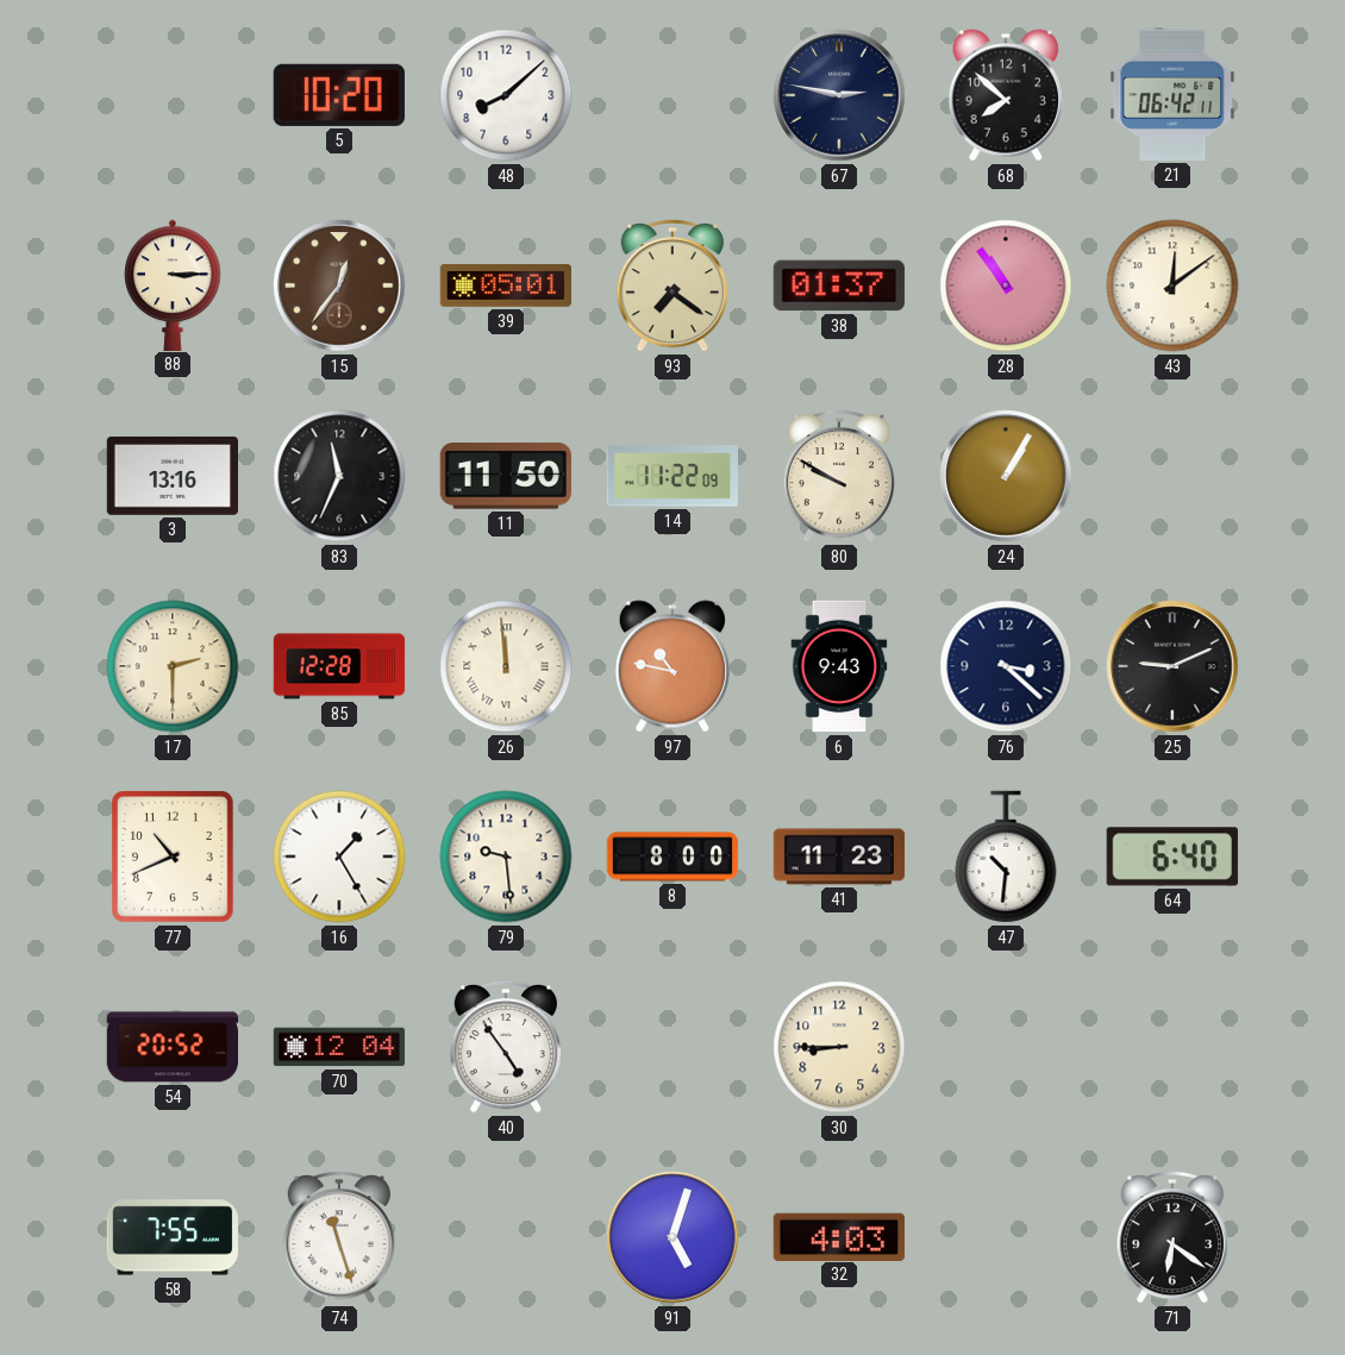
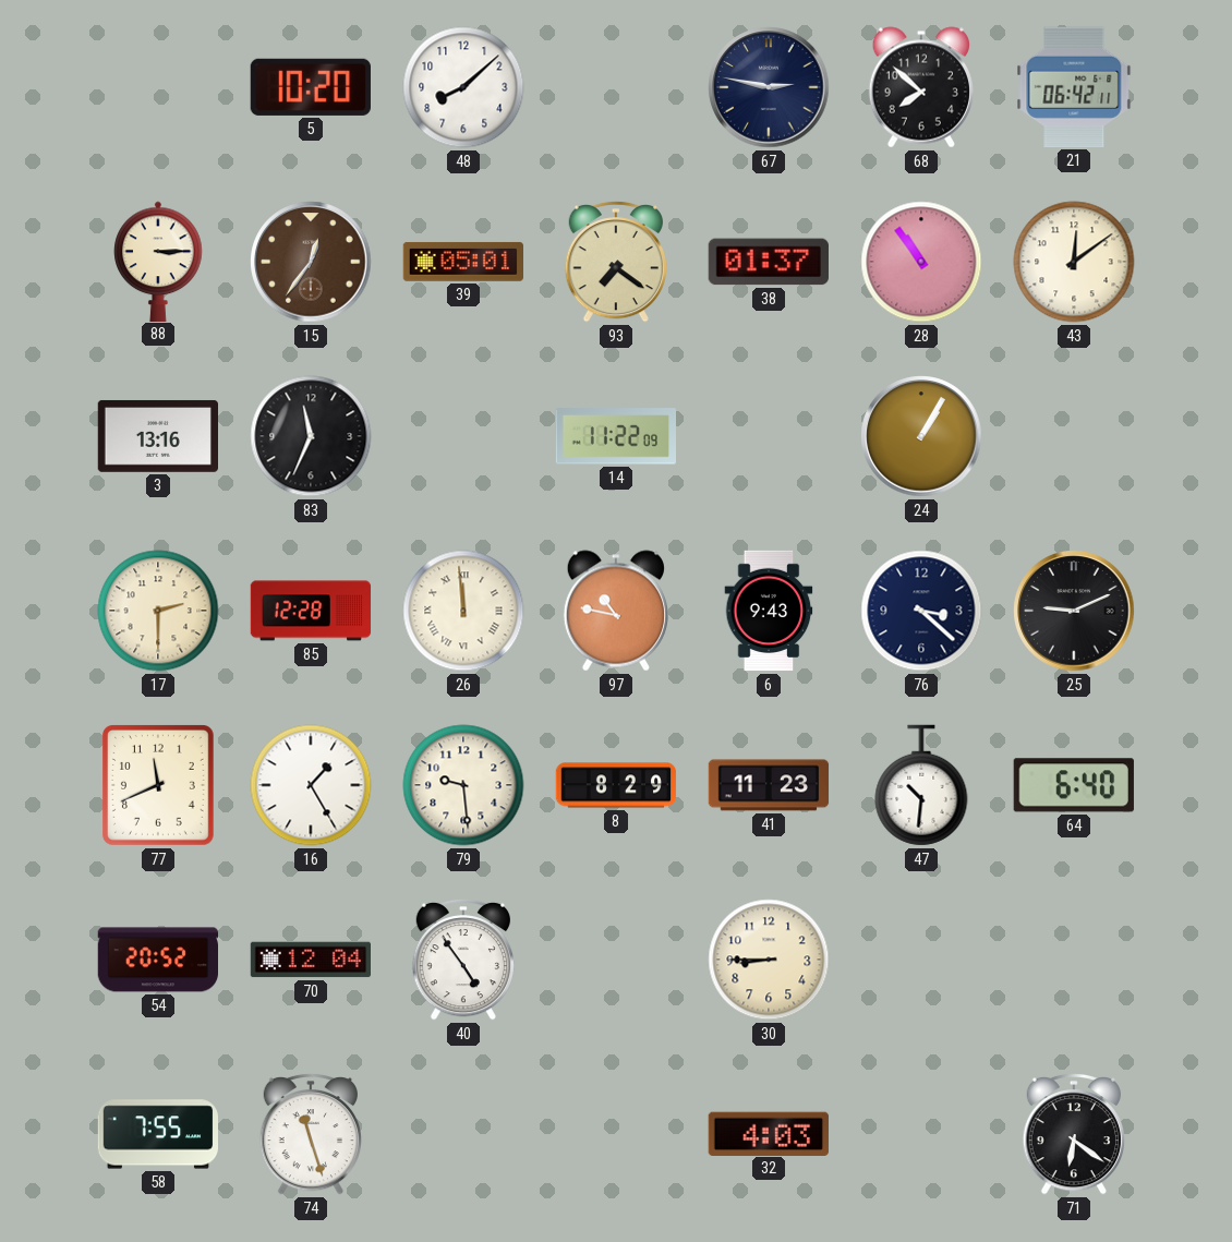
11: 11:50 -> none (506, 476)
80: 9:50 -> none (838, 476)
77: 10:41 -> 11:41 (159, 786)
8: 8:00 -> 8:29 (616, 785)
91: 5:03 -> none (672, 1237)
